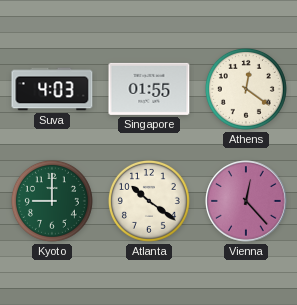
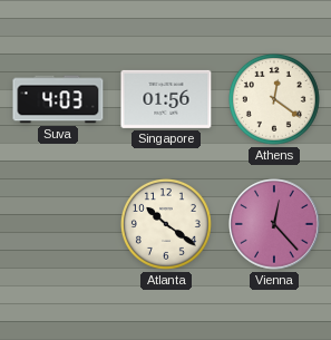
Singapore: 01:55 -> 01:56 (166, 99)
Kyoto: 9:00 -> none (52, 201)
